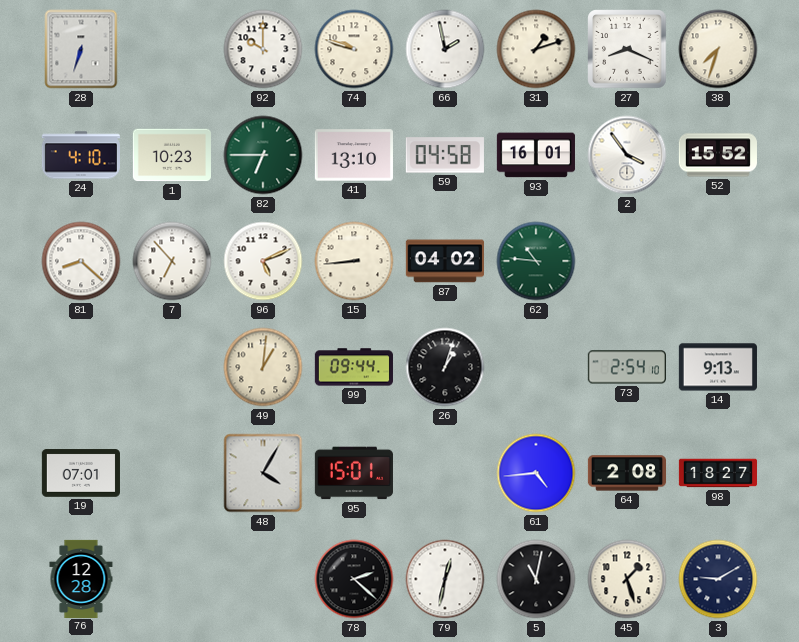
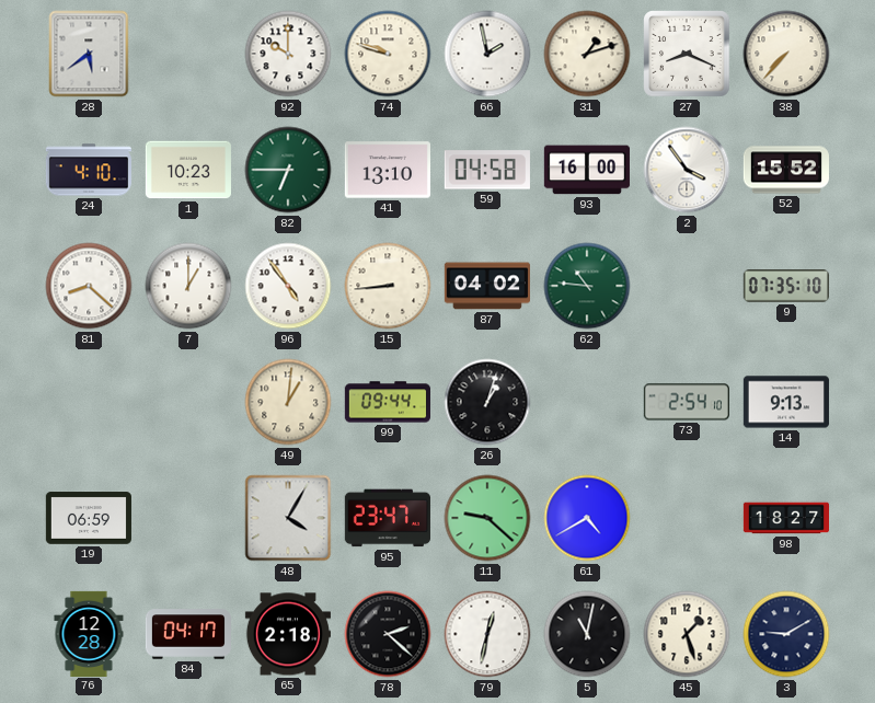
28: 6:33 -> 5:39 (89, 54)
38: 7:33 -> 7:37 (786, 54)
93: 16:01 -> 16:00 (587, 170)
7: 6:53 -> 1:00 (188, 286)
96: 5:11 -> 4:54 (288, 286)
9: none -> 07:35 (786, 286)
19: 07:01 -> 06:59 (89, 518)
95: 15:01 -> 23:47 (388, 518)
11: none -> 9:22 (487, 518)
61: 4:44 -> 4:40 (587, 518)
64: 2:08 -> none (626, 473)
84: none -> 04:17 (188, 634)
65: none -> 2:18 (288, 634)
